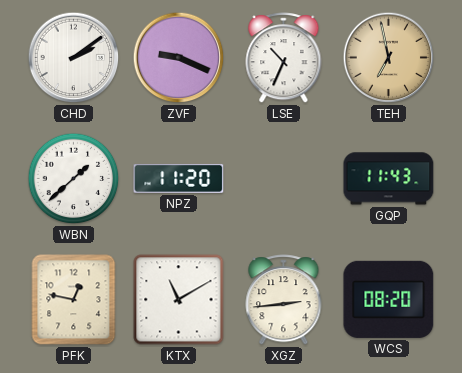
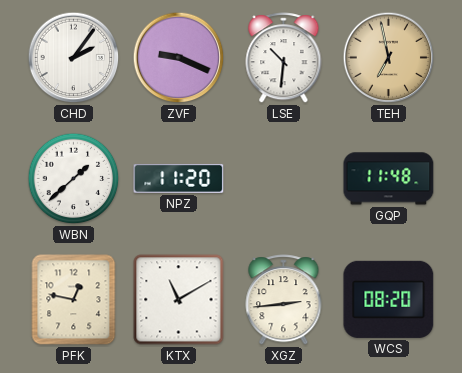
CHD: 2:09 -> 2:06 (74, 58)
LSE: 10:34 -> 10:31 (284, 58)
GQP: 11:43 -> 11:48 (389, 179)
